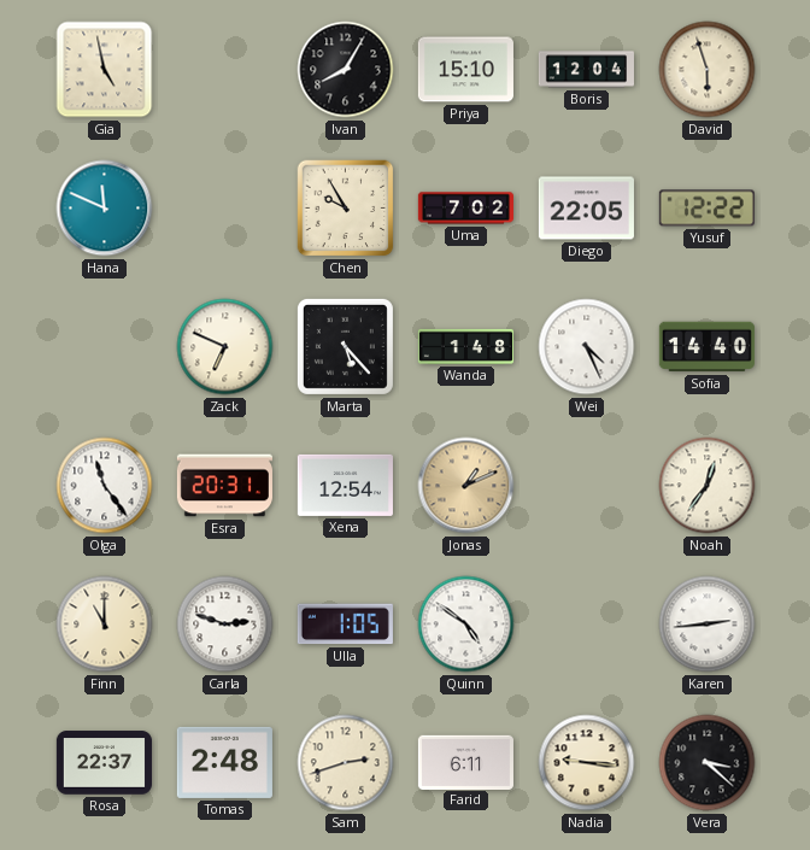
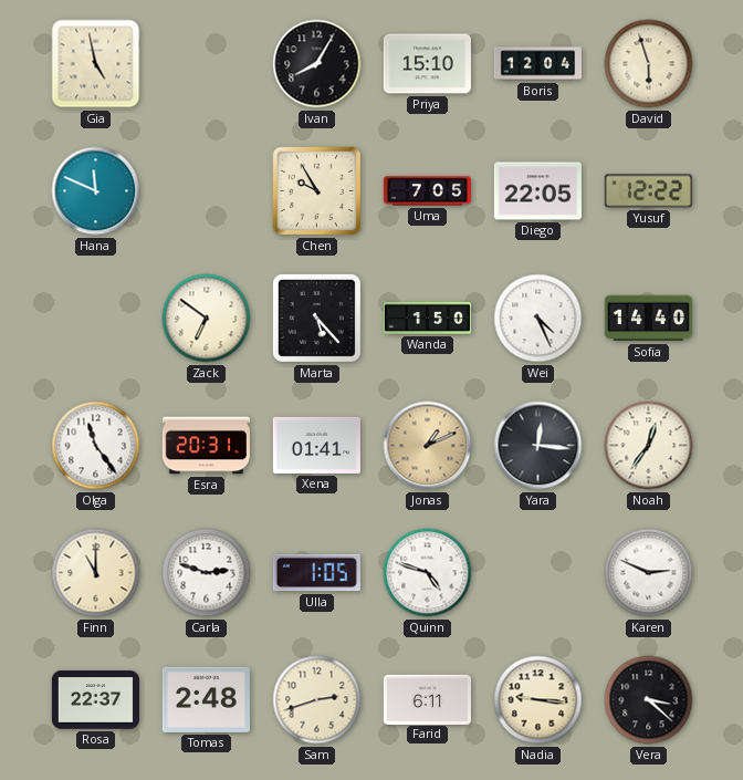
Uma: 7:02 -> 7:05 (427, 191)
Zack: 6:49 -> 6:51 (207, 319)
Wanda: 1:48 -> 1:50 (427, 318)
Xena: 12:54 -> 01:41 (316, 445)
Yara: none -> 12:16 (538, 446)
Quinn: 4:51 -> 4:48 (428, 573)
Karen: 2:44 -> 2:49 (649, 573)
